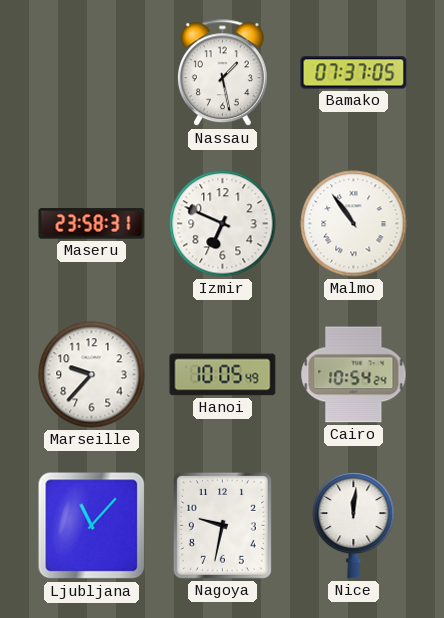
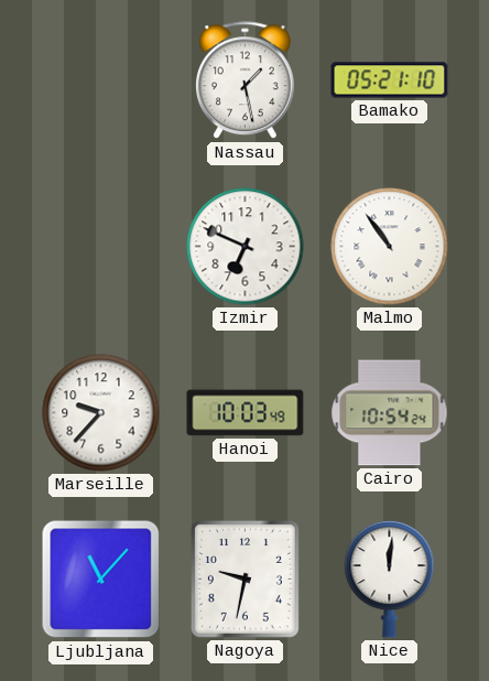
Bamako: 07:37 -> 05:21 (390, 80)
Maseru: 23:58 -> none (92, 224)
Hanoi: 10:05 -> 10:03 (246, 413)
